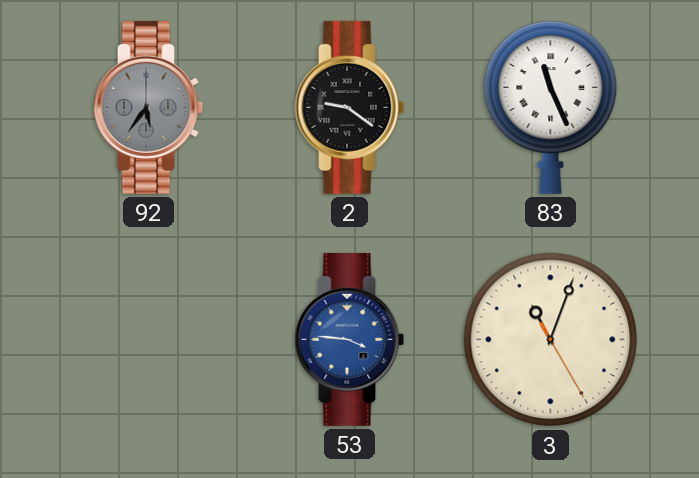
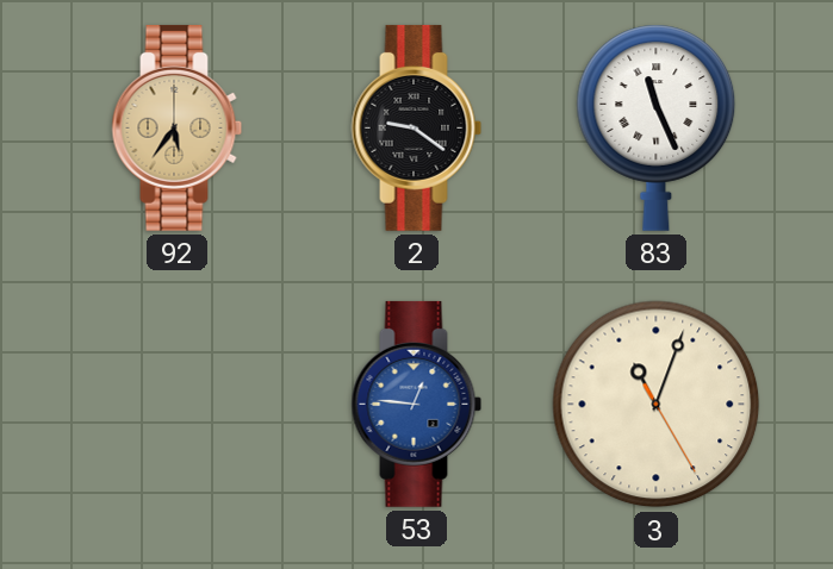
92 dial: grey -> champagne (178, 127)
53: 3:46 -> 12:46 (417, 404)
